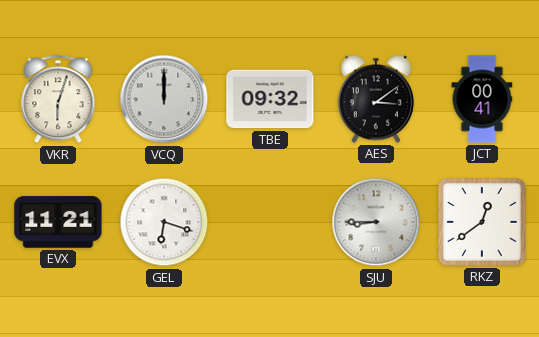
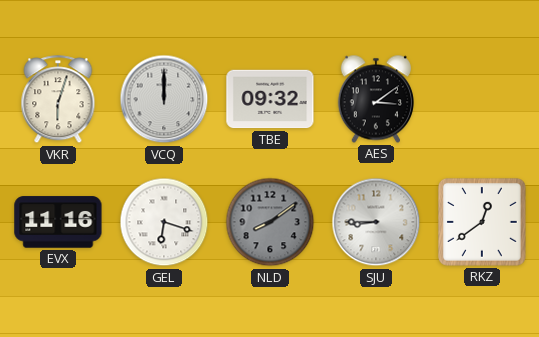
JCT: 00:41 -> none (482, 99)
EVX: 11:21 -> 11:16 (58, 222)
NLD: none -> 8:09 (270, 222)
